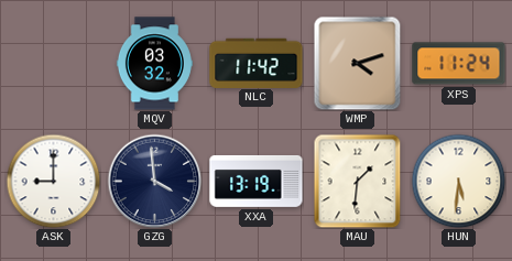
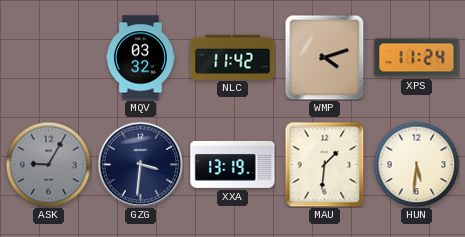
ASK: 9:00 -> 9:05 (48, 164)
ASK dial: white -> grey (48, 164)
GZG: 3:59 -> 3:31 (140, 164)
